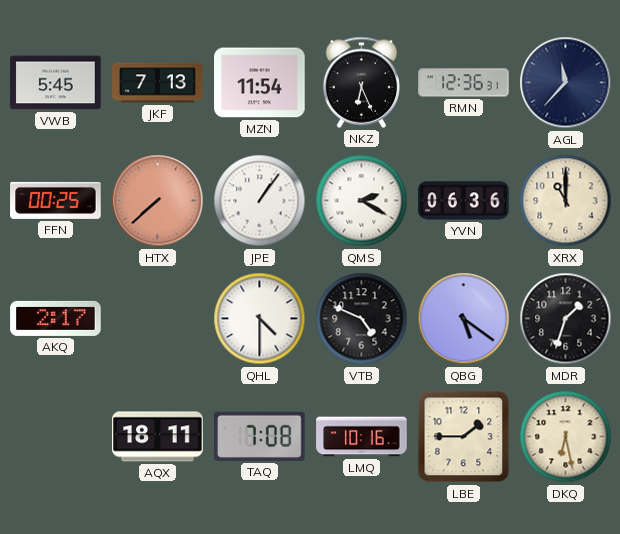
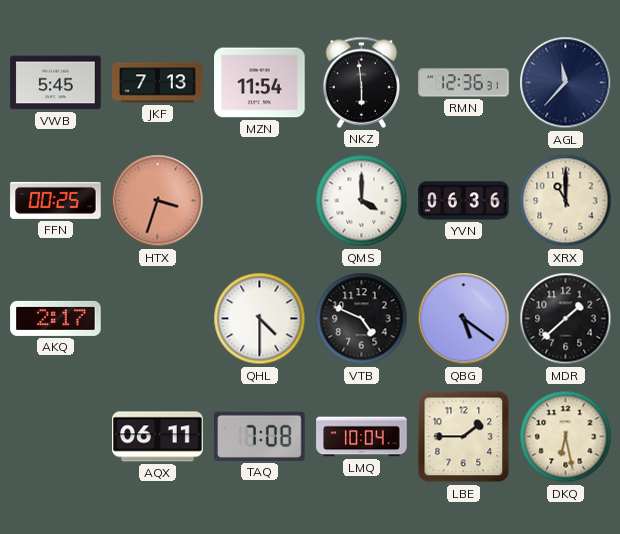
NKZ: 6:26 -> 5:59 (362, 82)
HTX: 7:38 -> 3:33 (158, 201)
JPE: 1:06 -> none (260, 201)
QMS: 2:20 -> 4:00 (362, 201)
MDR: 1:33 -> 1:38 (566, 319)
AQX: 18:11 -> 06:11 (158, 437)
LMQ: 10:16 -> 10:04 (362, 437)
